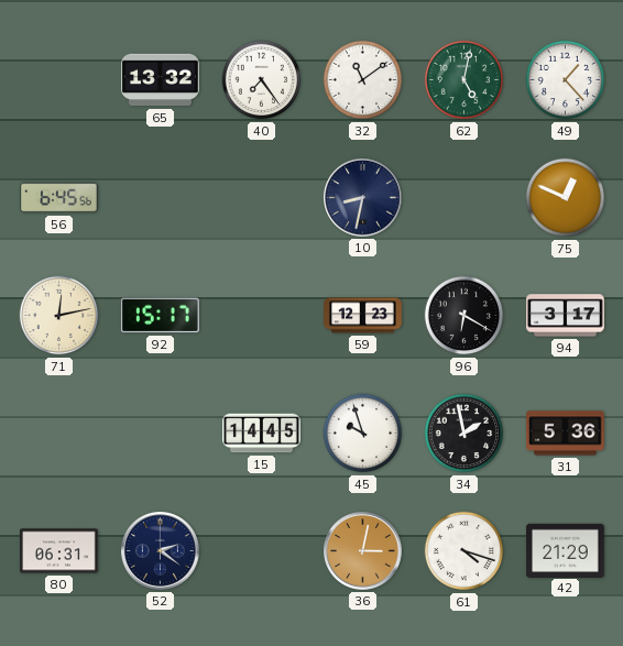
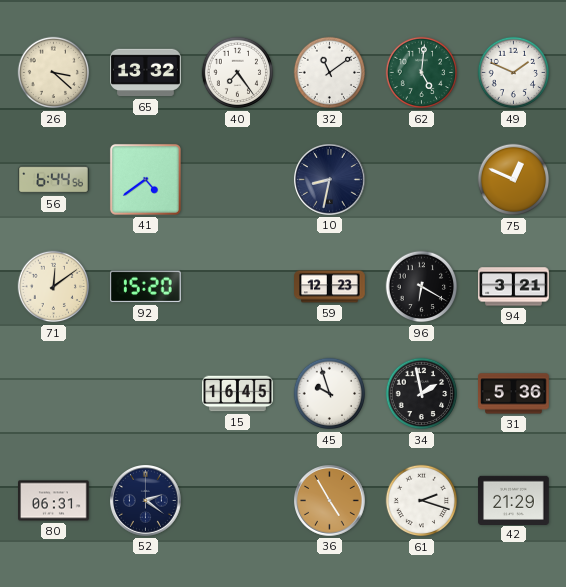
26: none -> 3:22 (54, 73)
62: 5:02 -> 5:01 (422, 73)
49: 1:23 -> 1:49 (514, 73)
56: 6:45 -> 6:44 (54, 180)
41: none -> 4:39 (145, 179)
71: 12:13 -> 12:09 (54, 287)
92: 15:17 -> 15:20 (145, 287)
94: 3:17 -> 3:21 (514, 287)
15: 14:45 -> 16:45 (238, 394)
36: 3:02 -> 4:55 (330, 501)
61: 4:18 -> 2:18 (422, 501)
